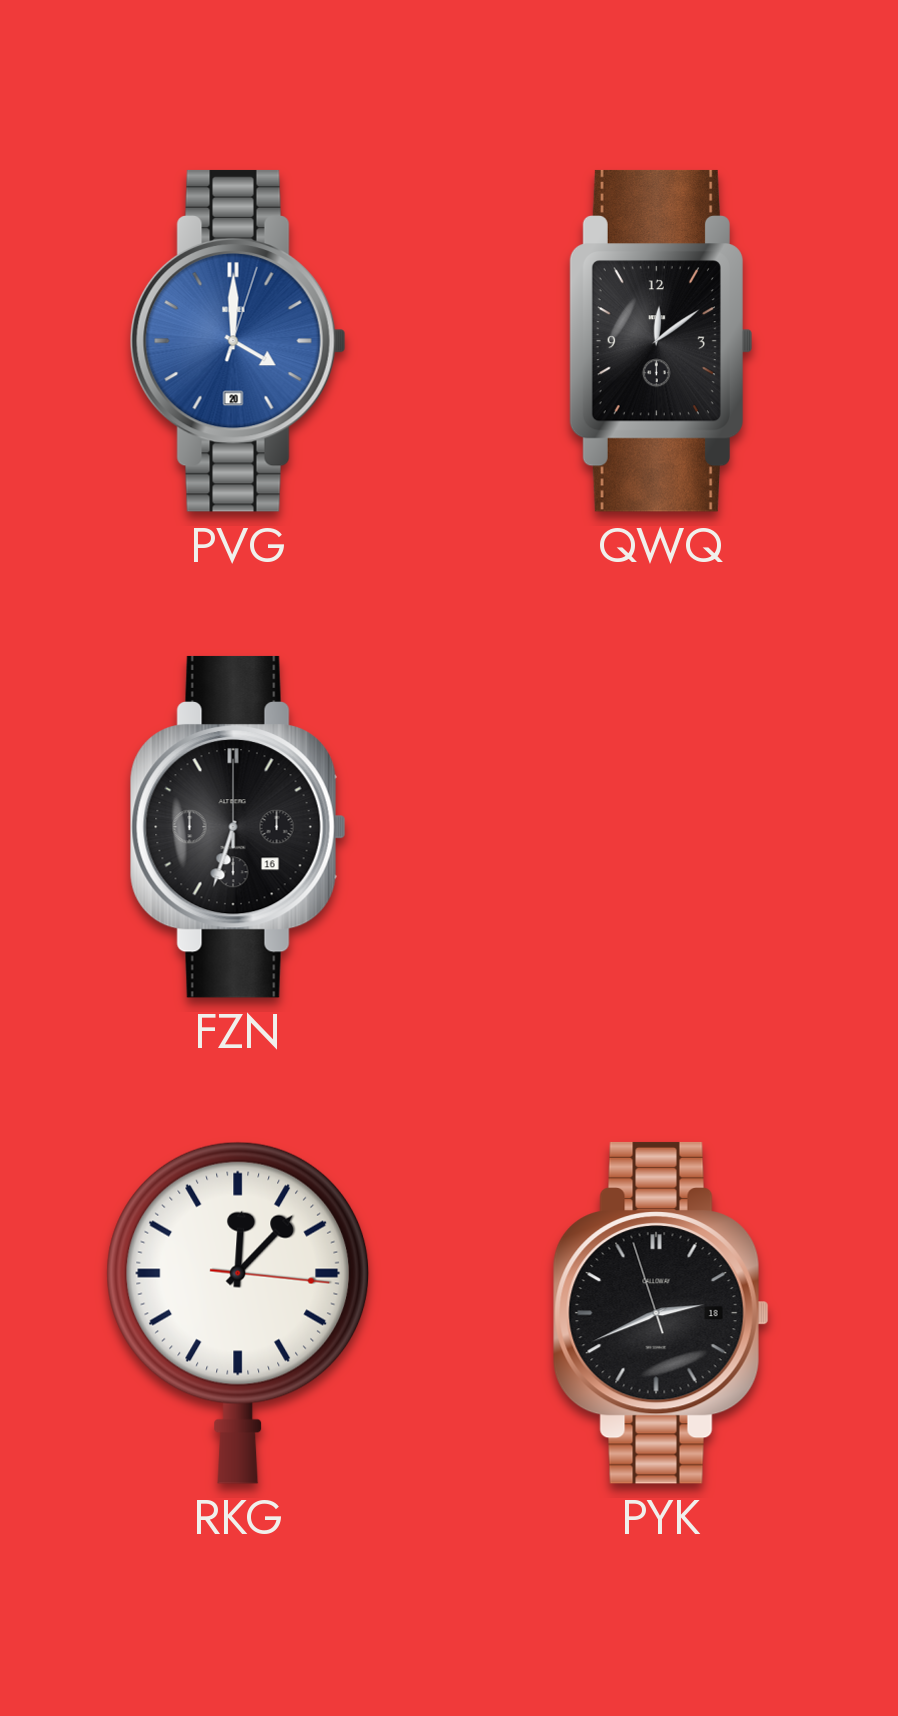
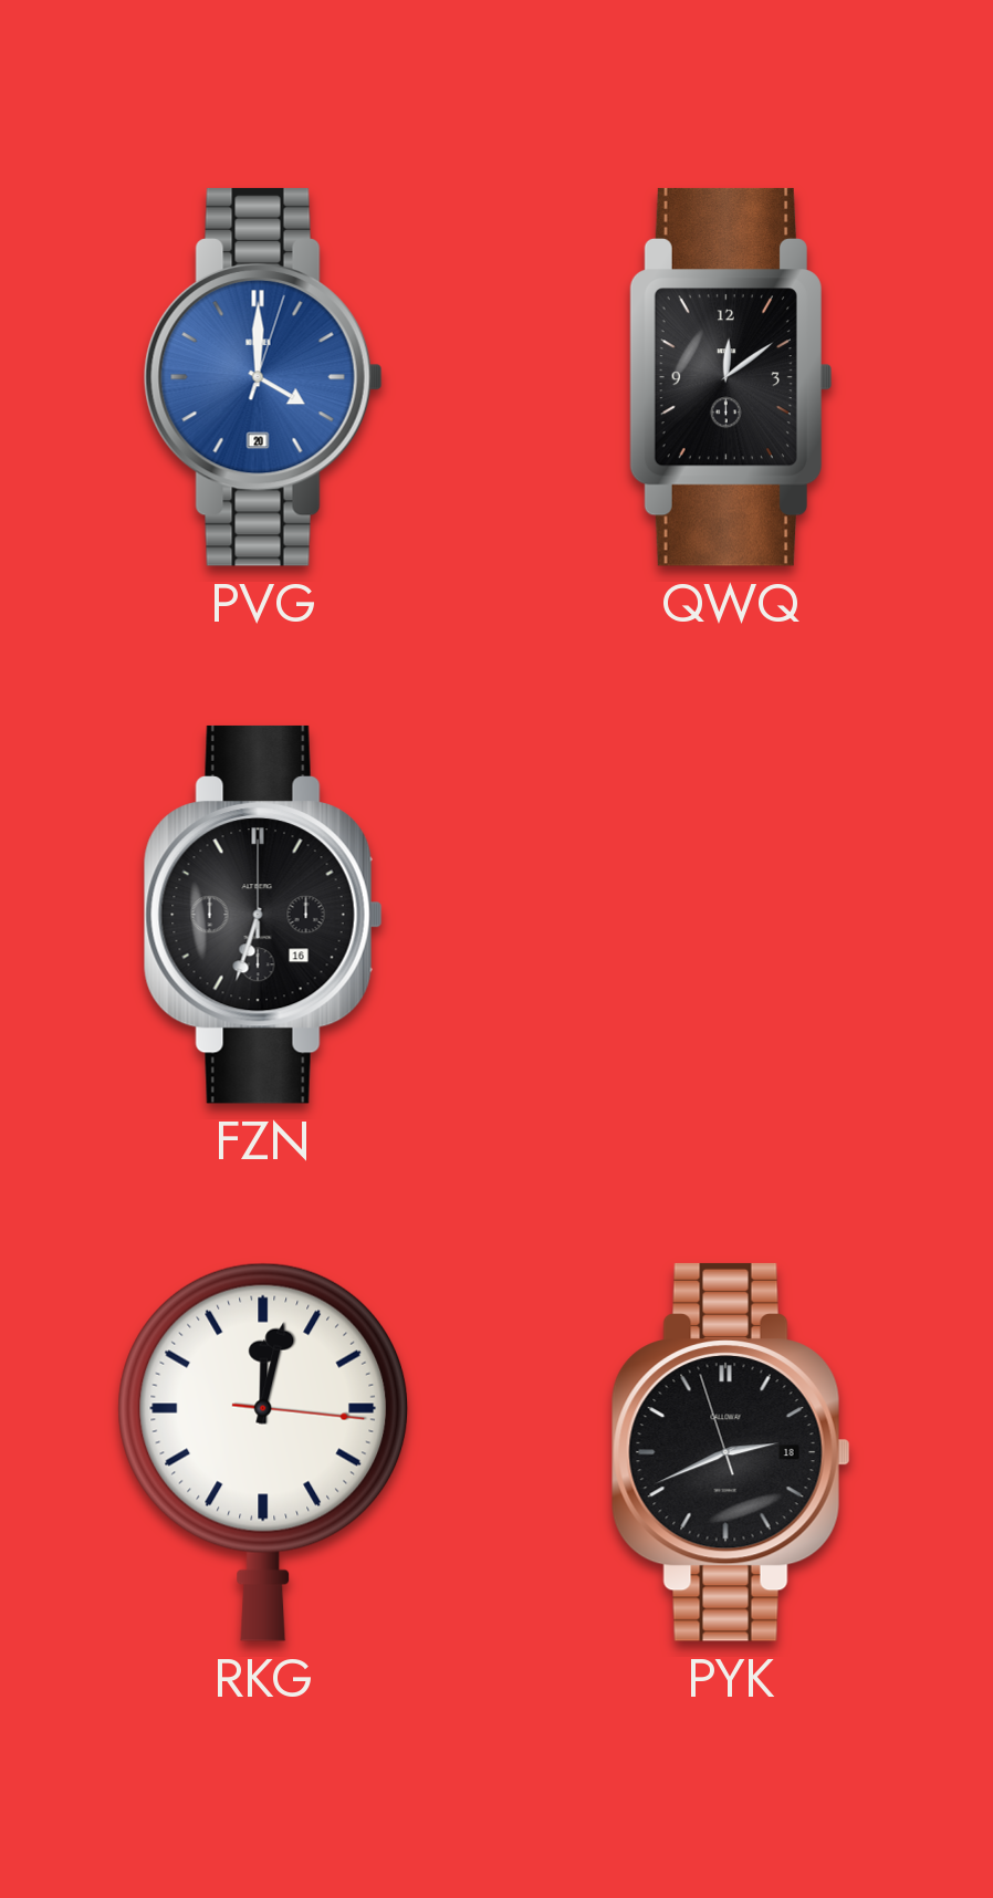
RKG: 12:07 -> 12:02 (263, 1452)
